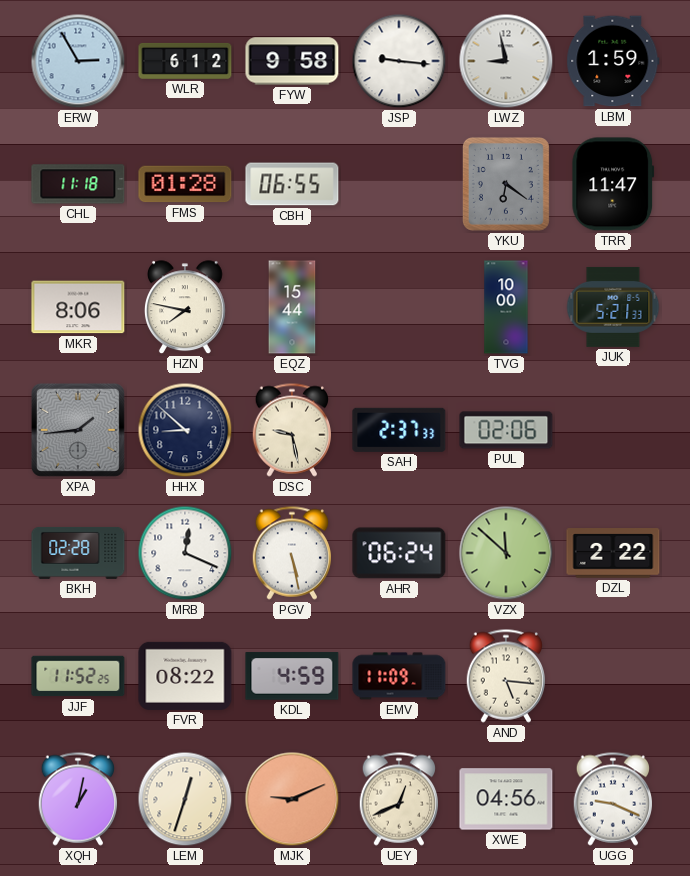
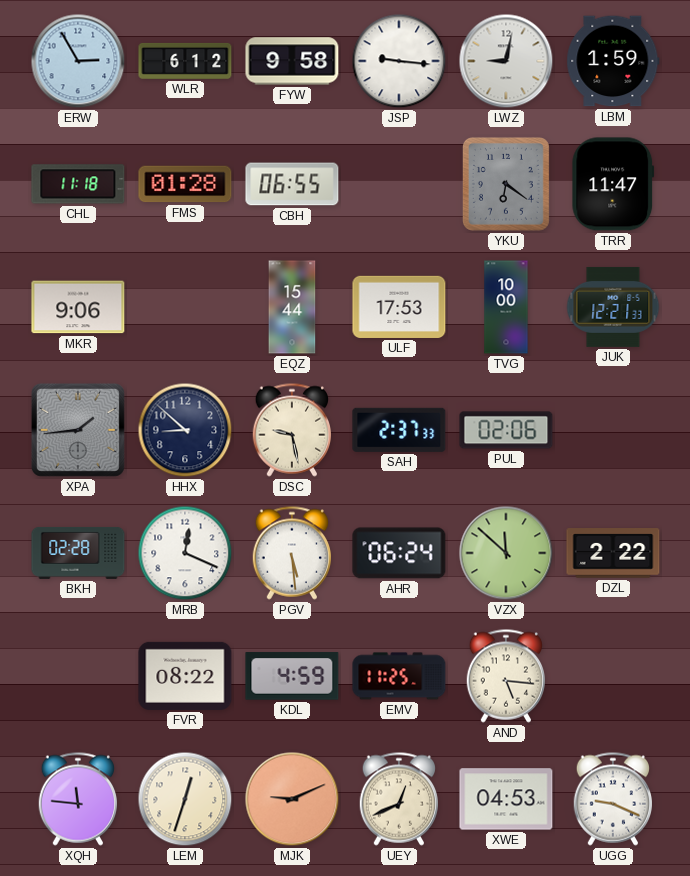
LWZ: 8:58 -> 9:02 (506, 61)
MKR: 8:06 -> 9:06 (78, 307)
HZN: 7:47 -> none (185, 308)
ULF: none -> 17:53 (399, 307)
JUK: 5:21 -> 12:21 (613, 307)
PGV: 5:28 -> 5:29 (291, 553)
JJF: 11:52 -> none (78, 676)
EMV: 11:09 -> 11:25 (399, 676)
XQH: 1:02 -> 11:46 (77, 799)
XWE: 04:56 -> 04:53 (506, 799)
